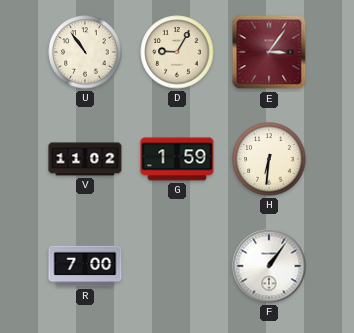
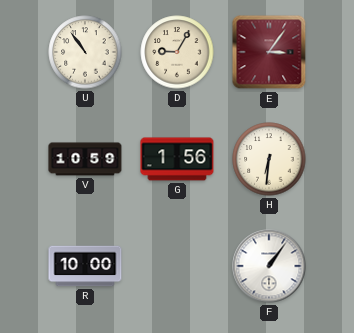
V: 11:02 -> 10:59 (85, 159)
G: 1:59 -> 1:56 (177, 159)
R: 7:00 -> 10:00 (85, 266)
